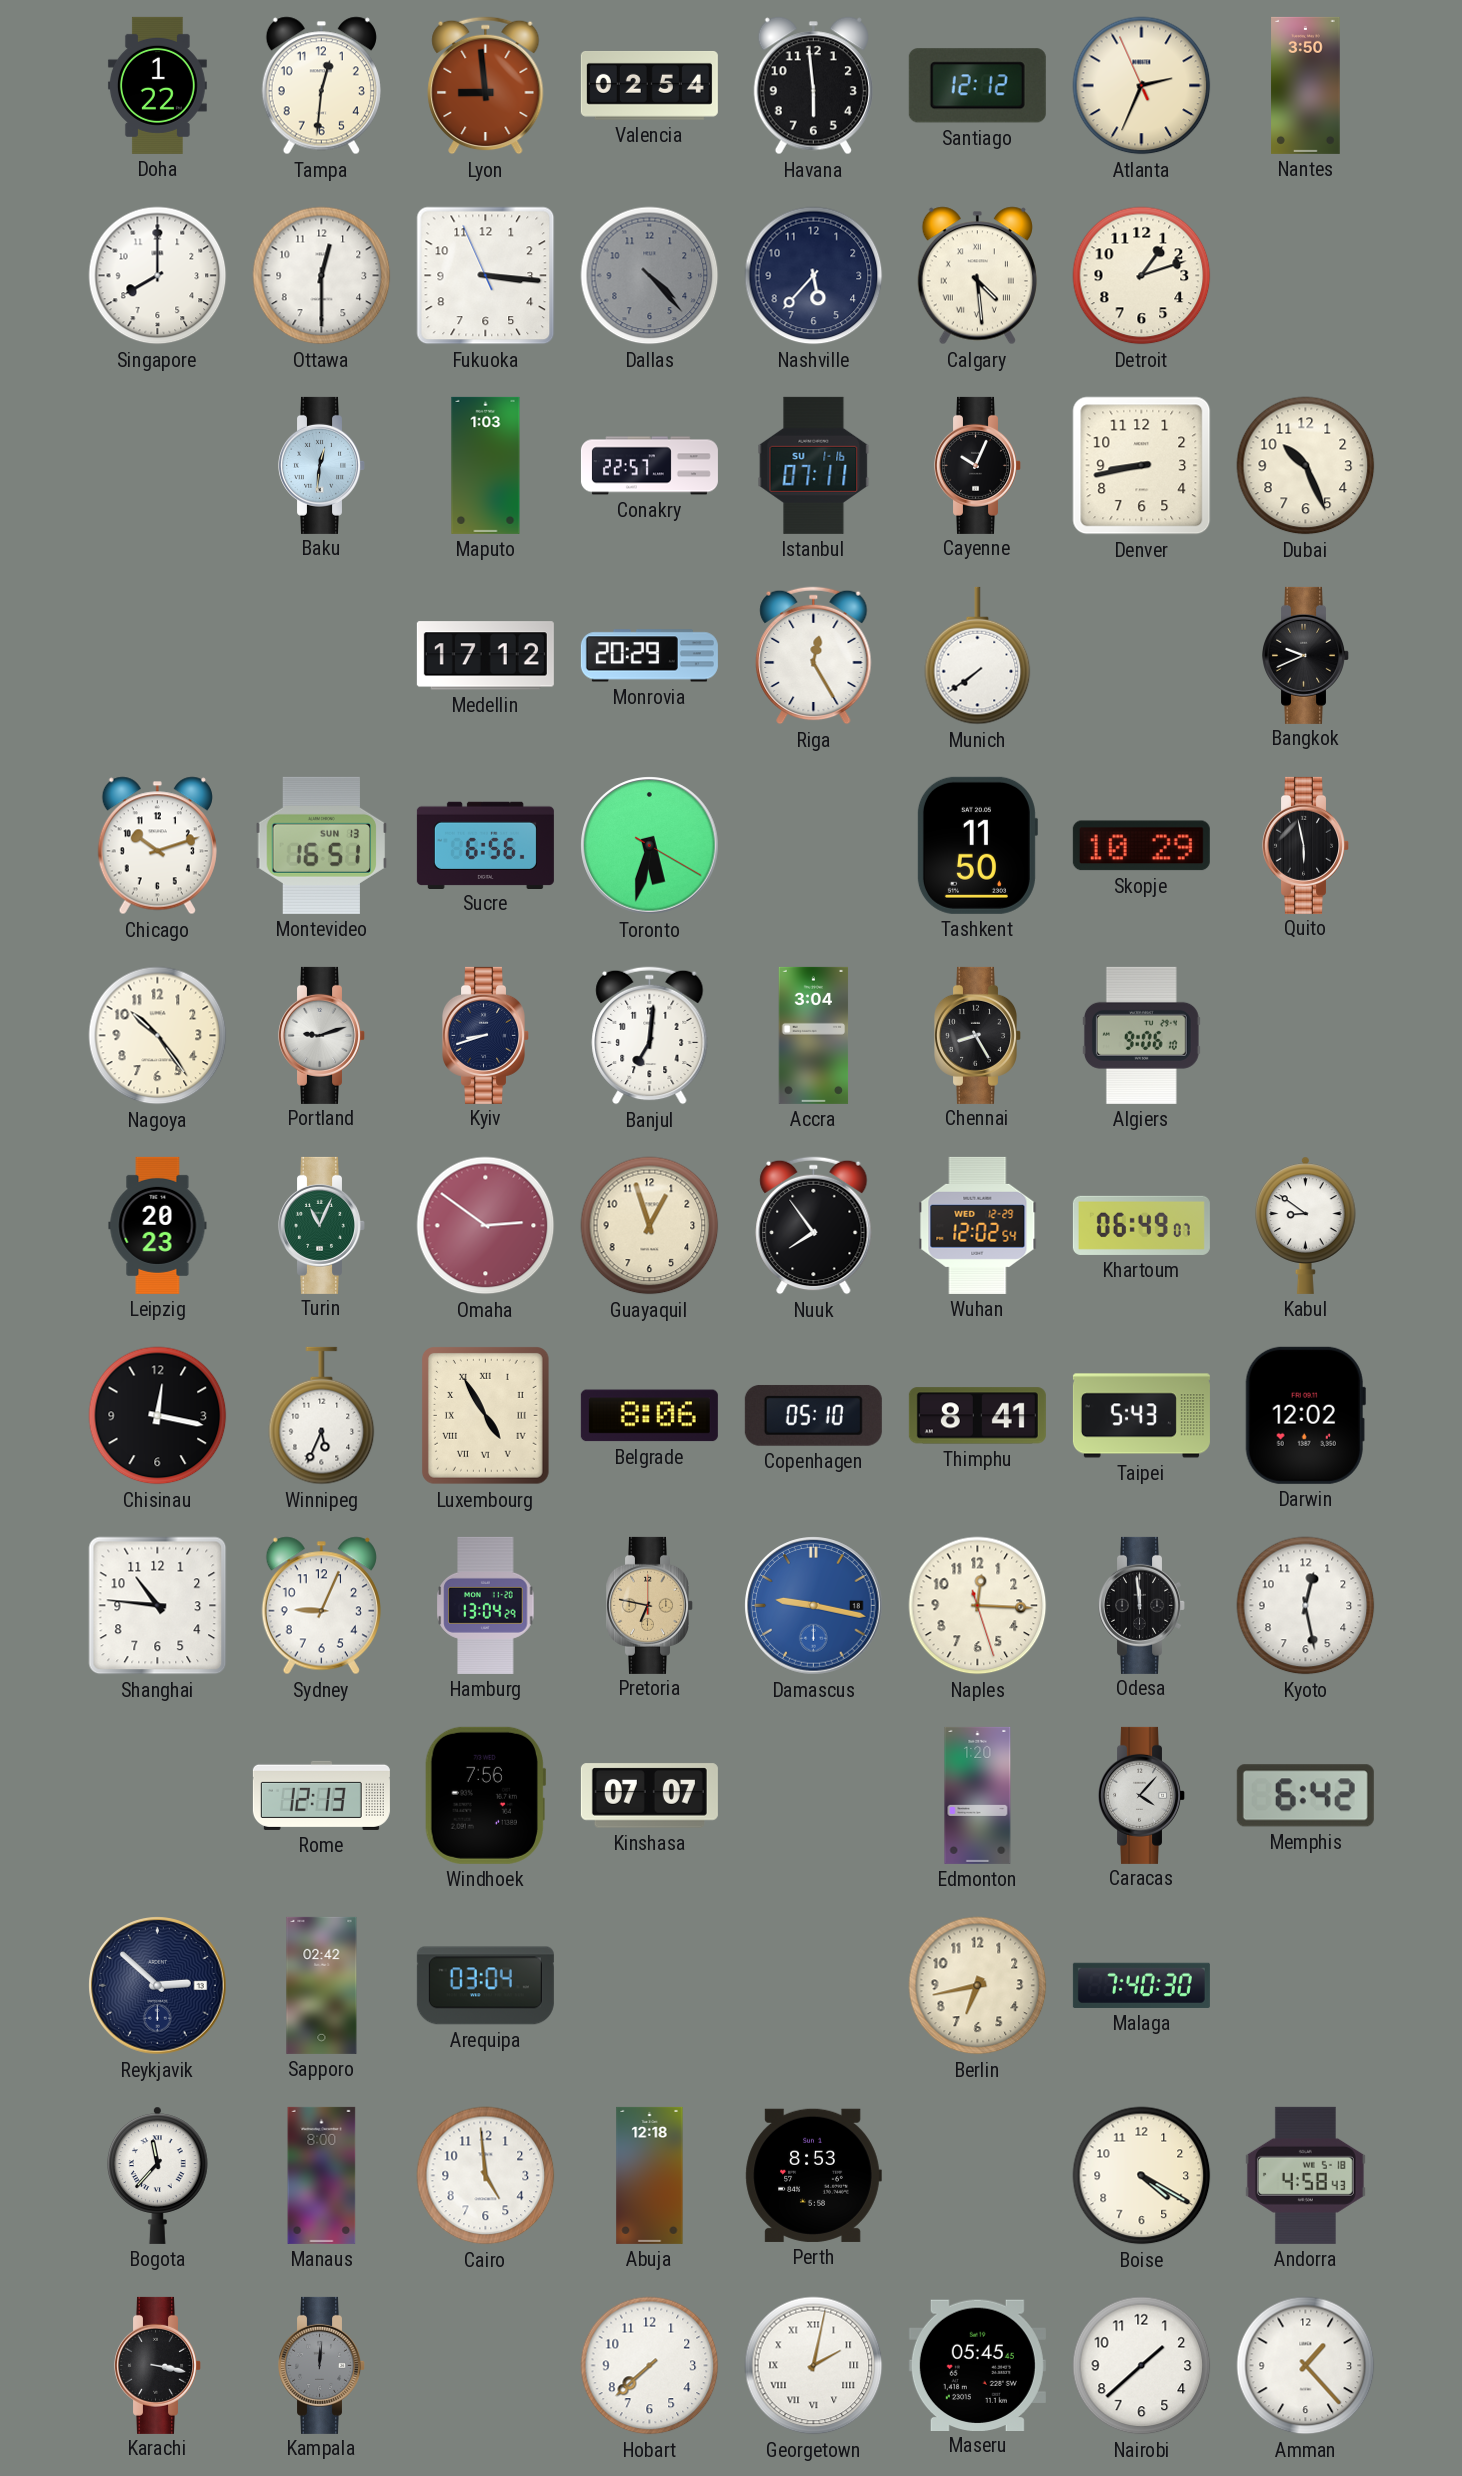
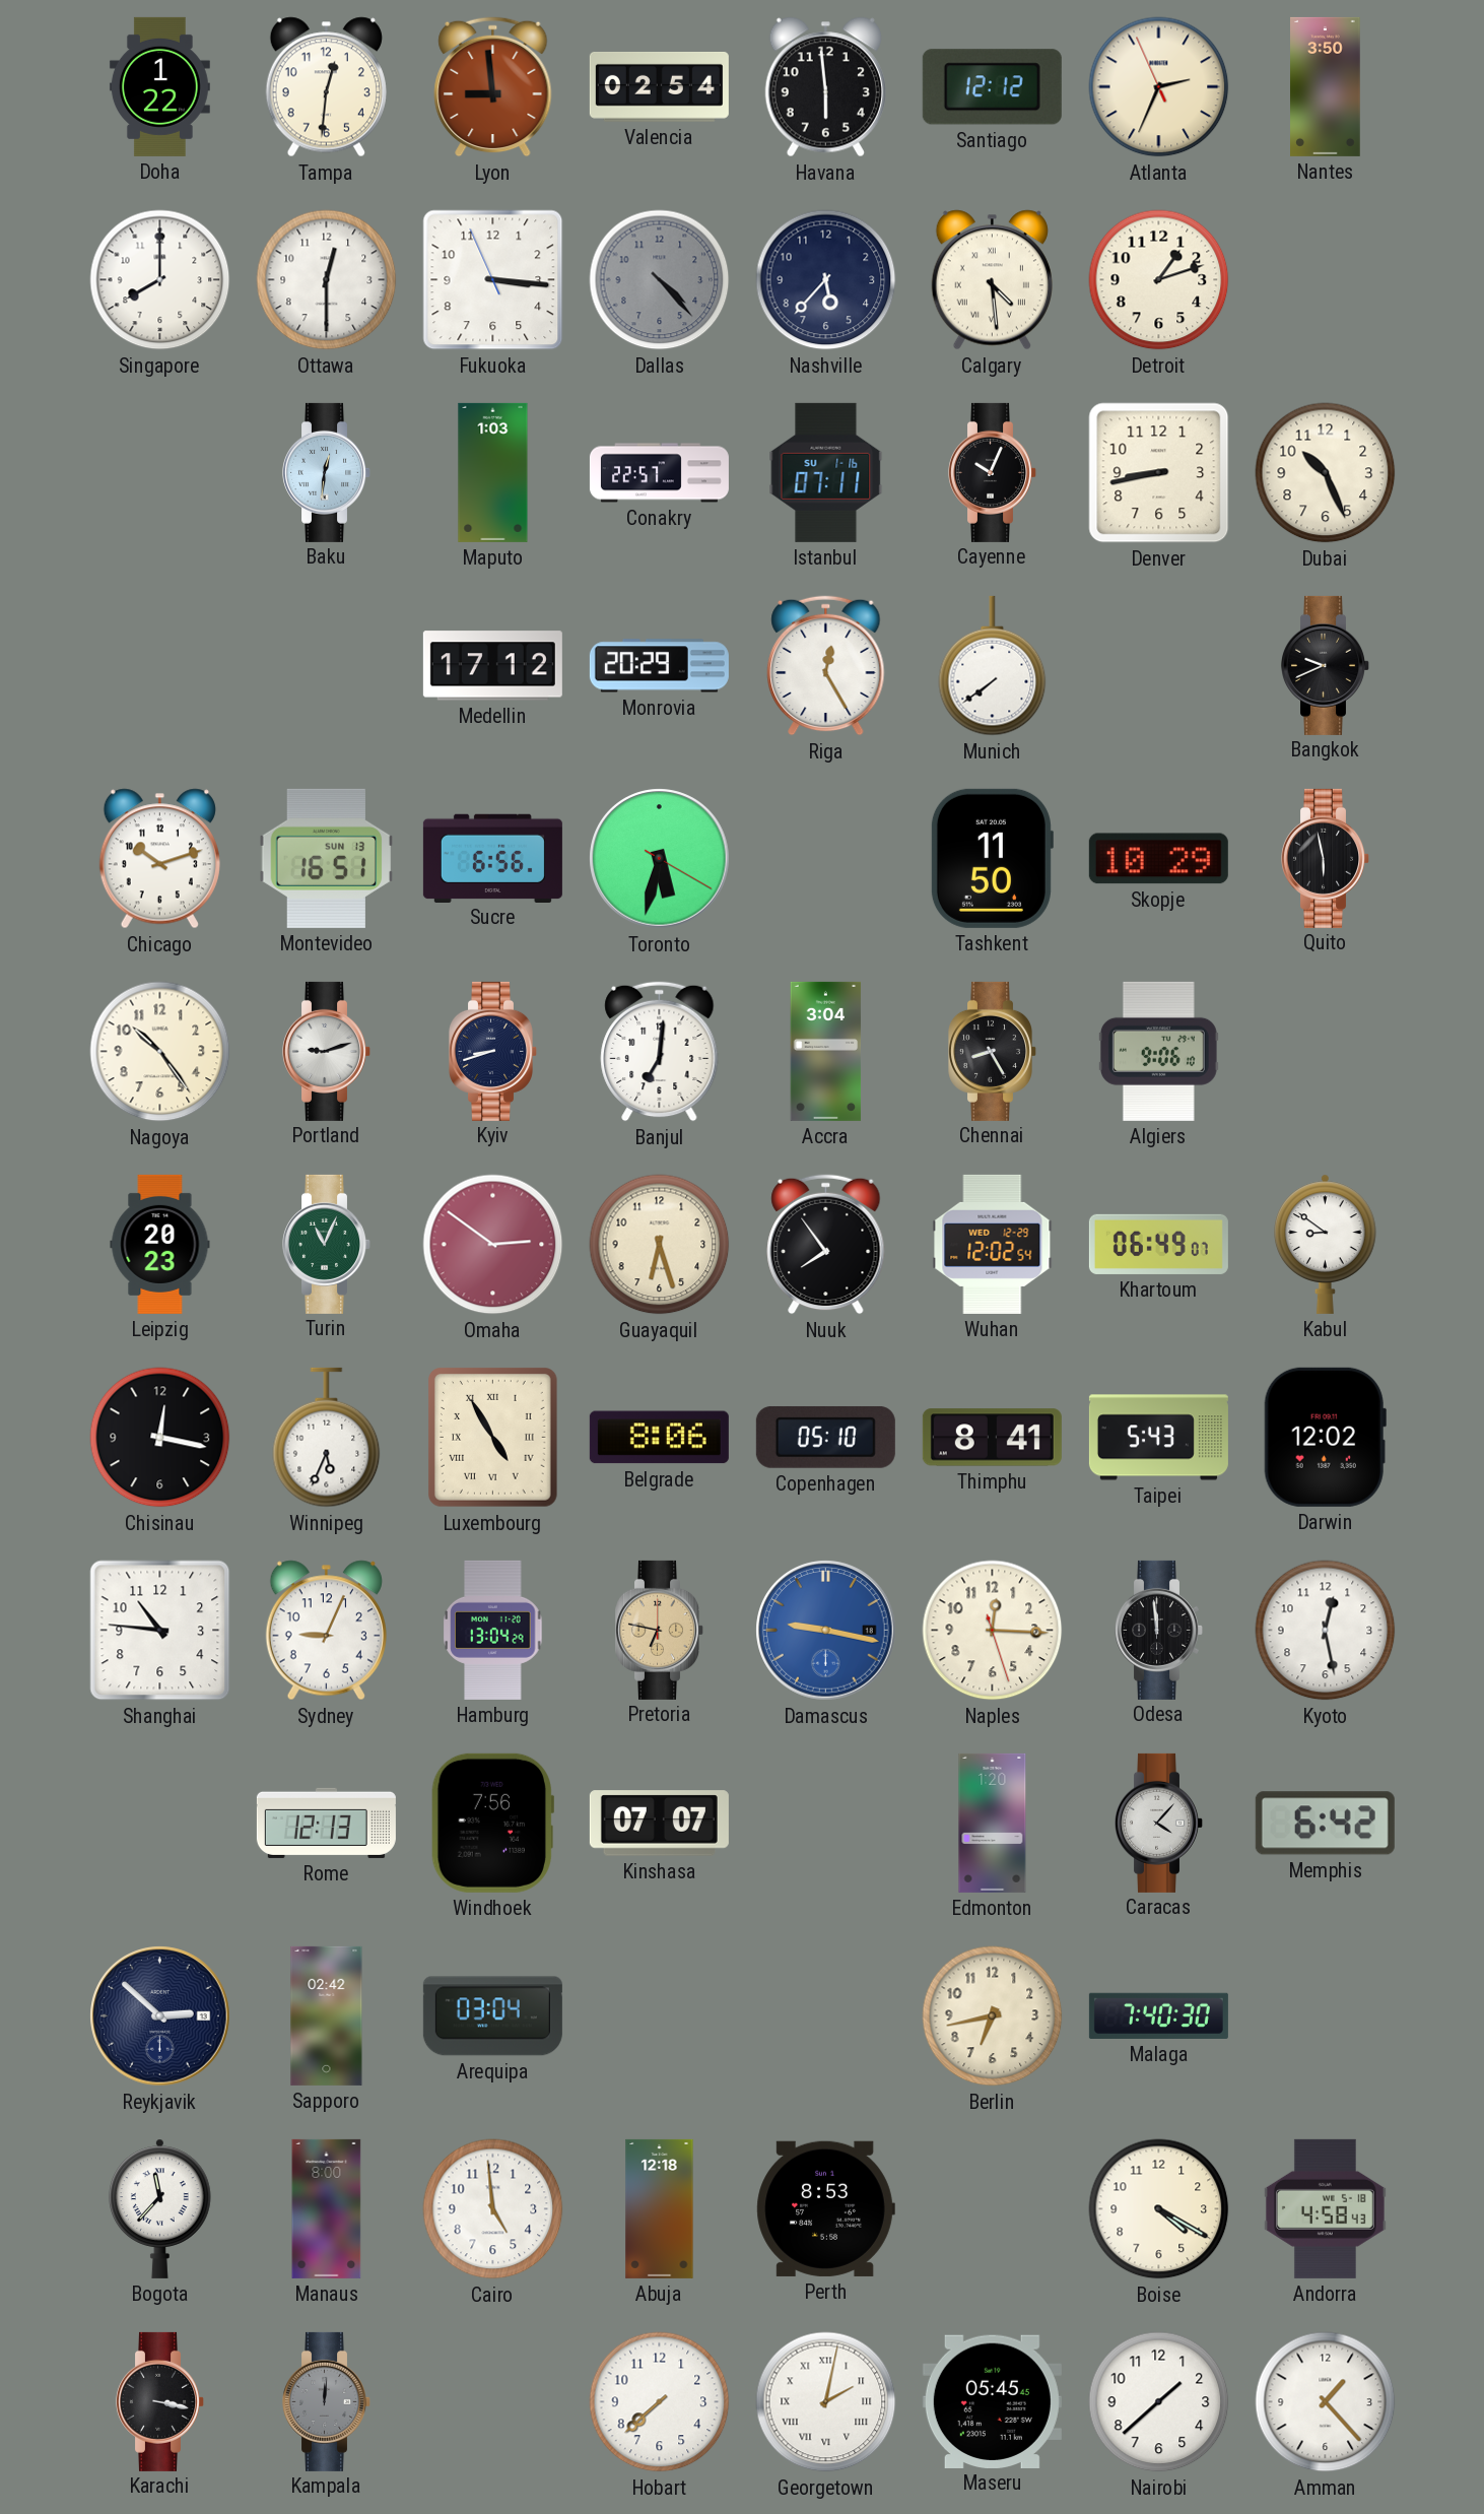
Guayaquil: 12:57 -> 6:27 (660, 1245)
